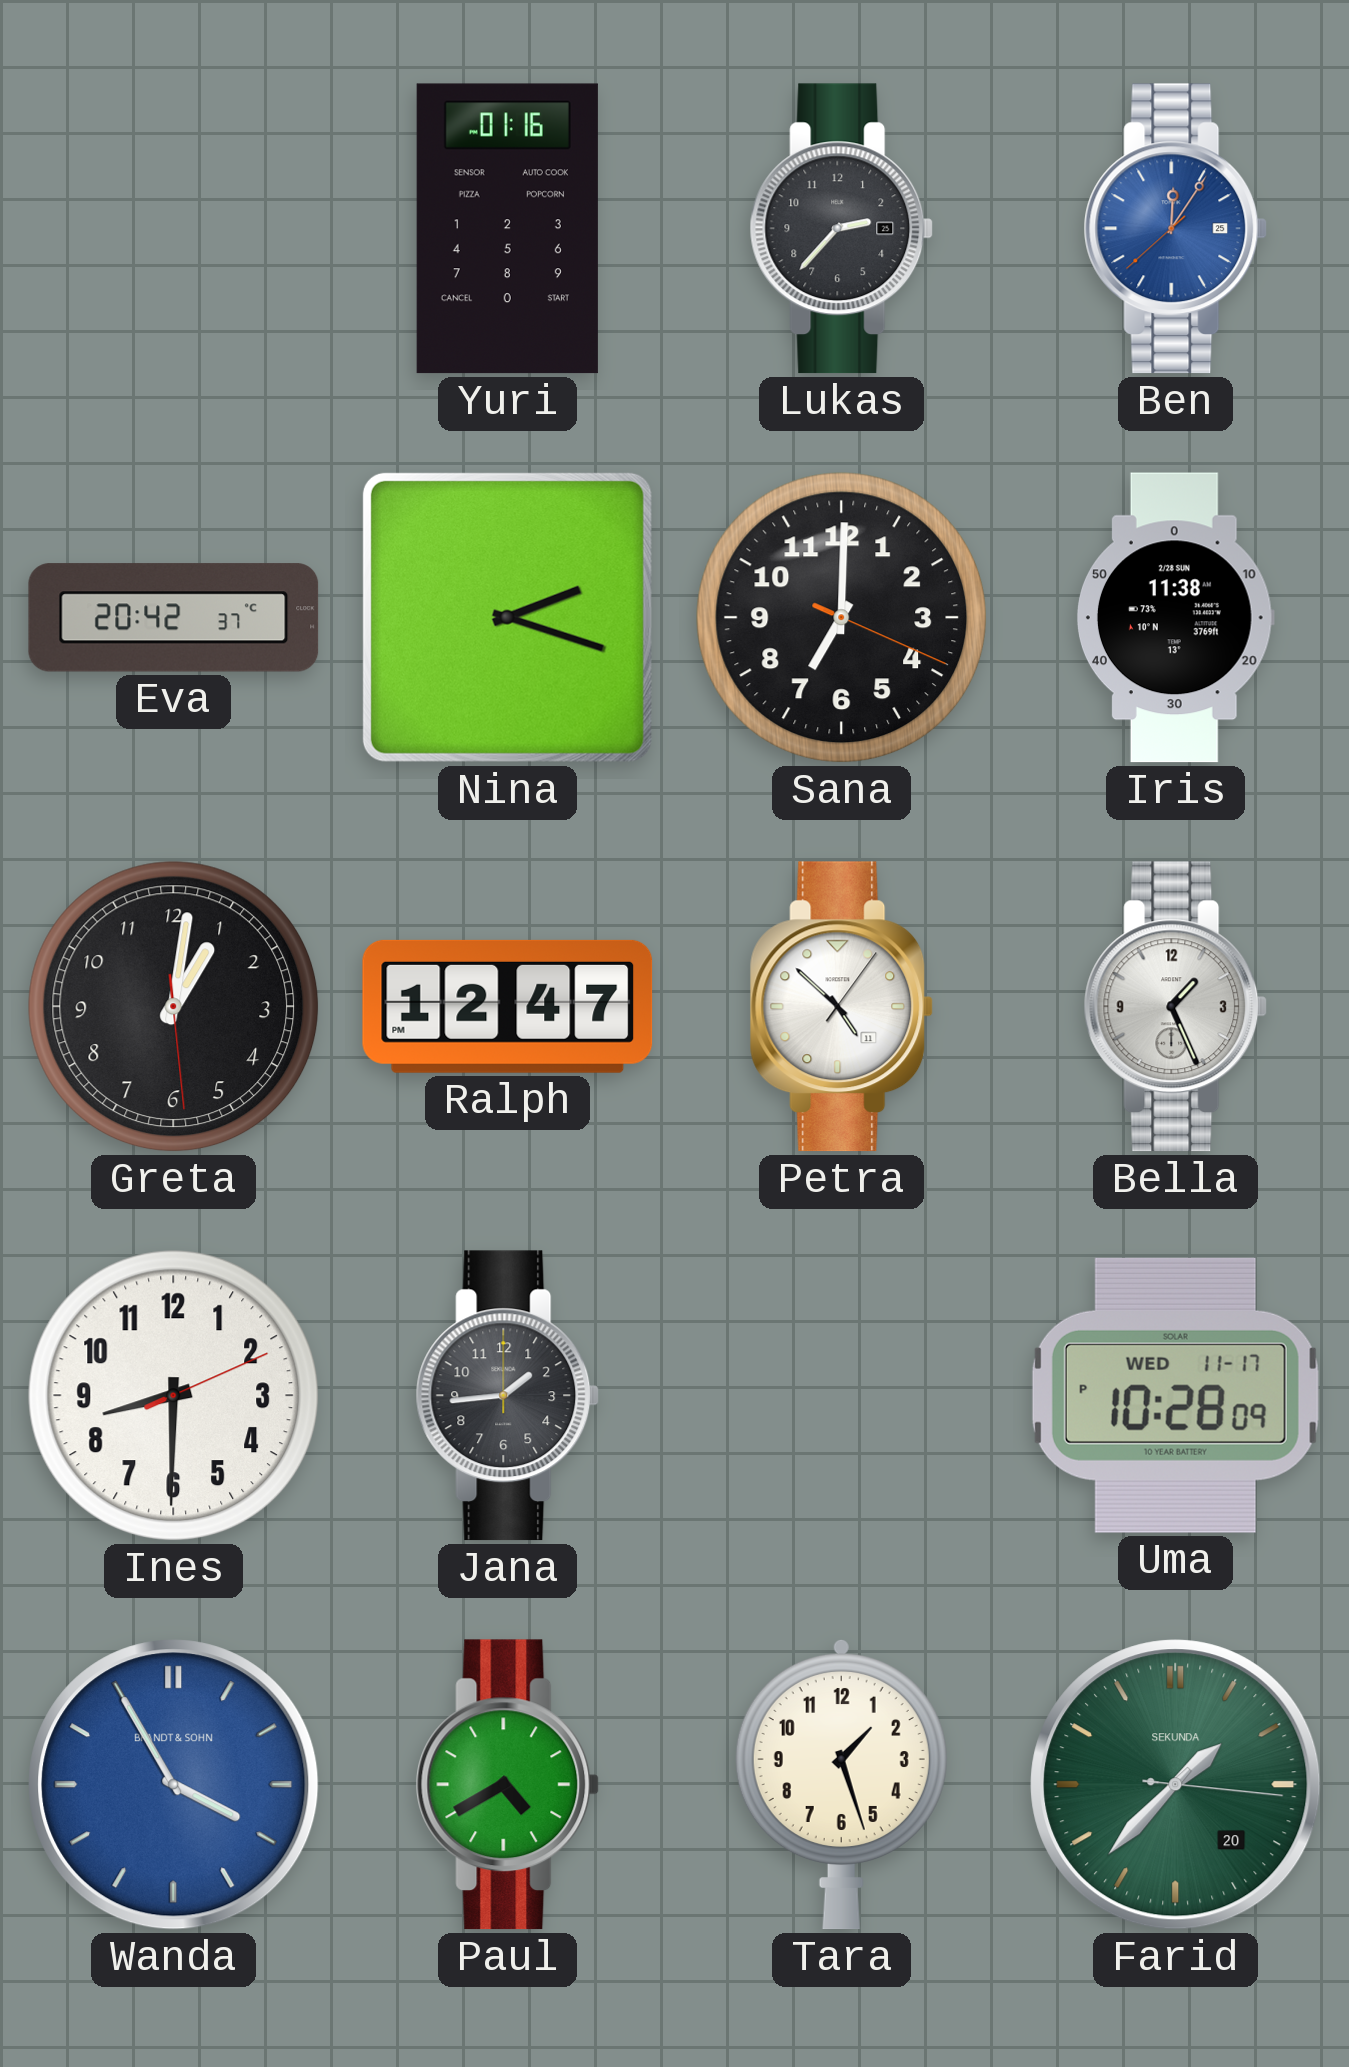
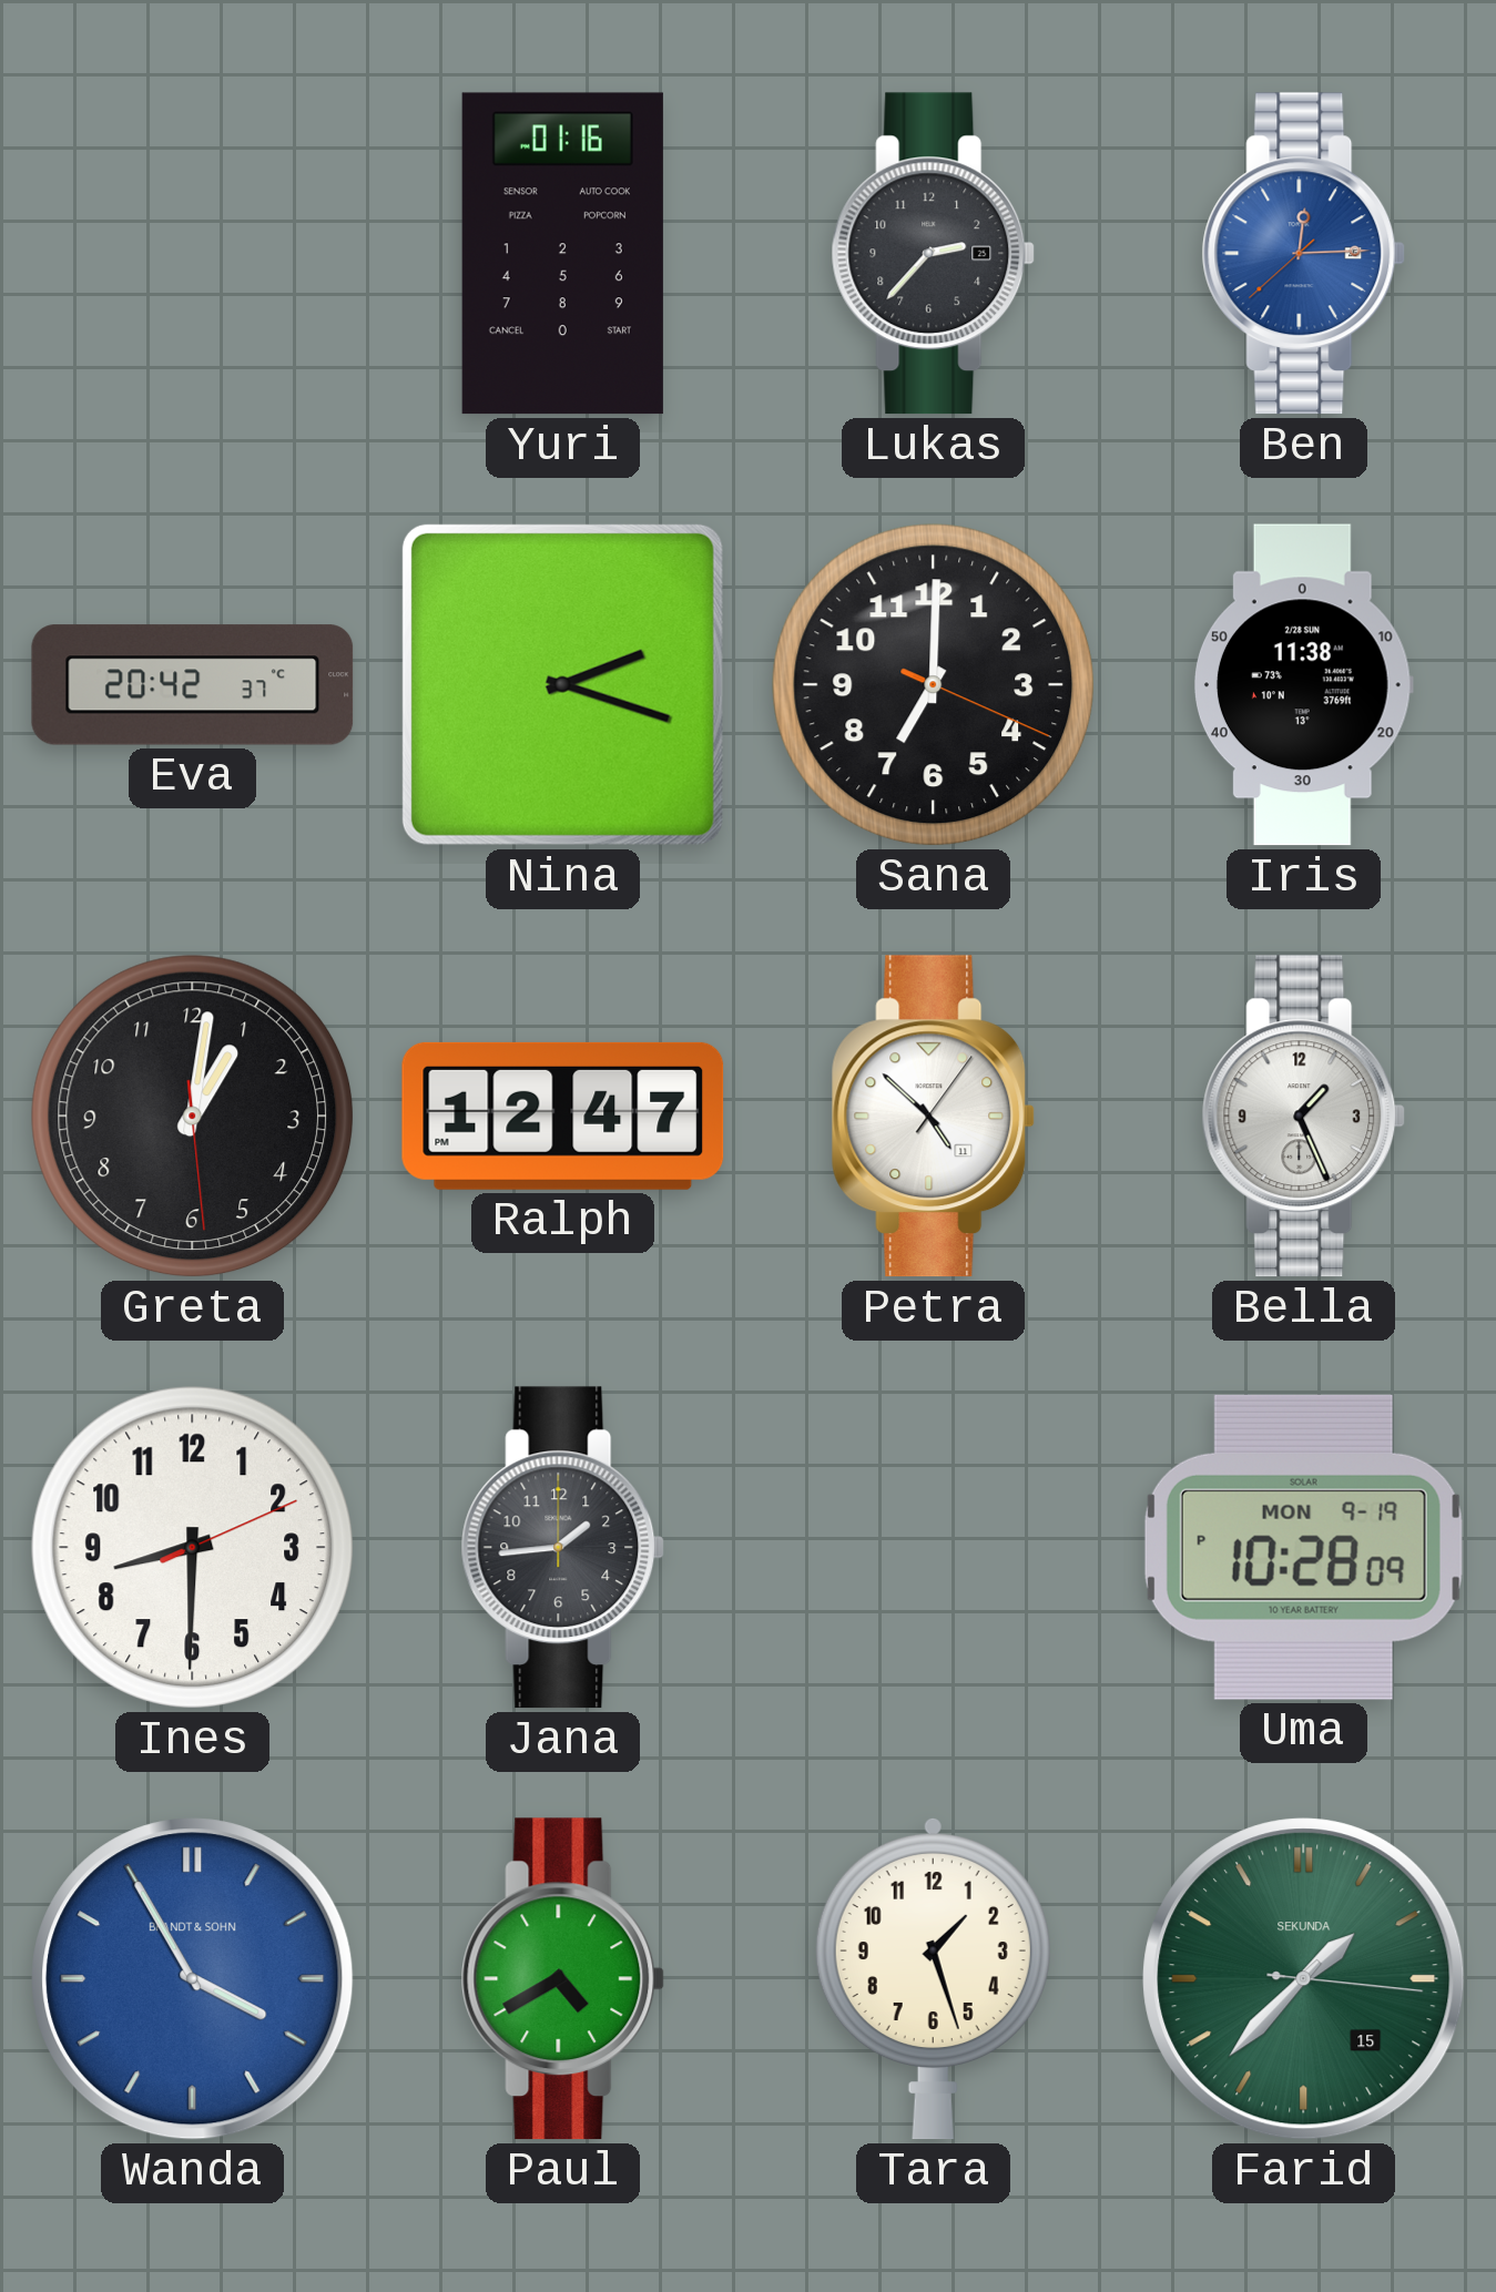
Ben: 12:05 -> 12:14 (1304, 254)
Uma date: WED 11-17 -> MON 9-19 (1303, 1547)
Farid date: 20 -> 15 (1304, 1979)
